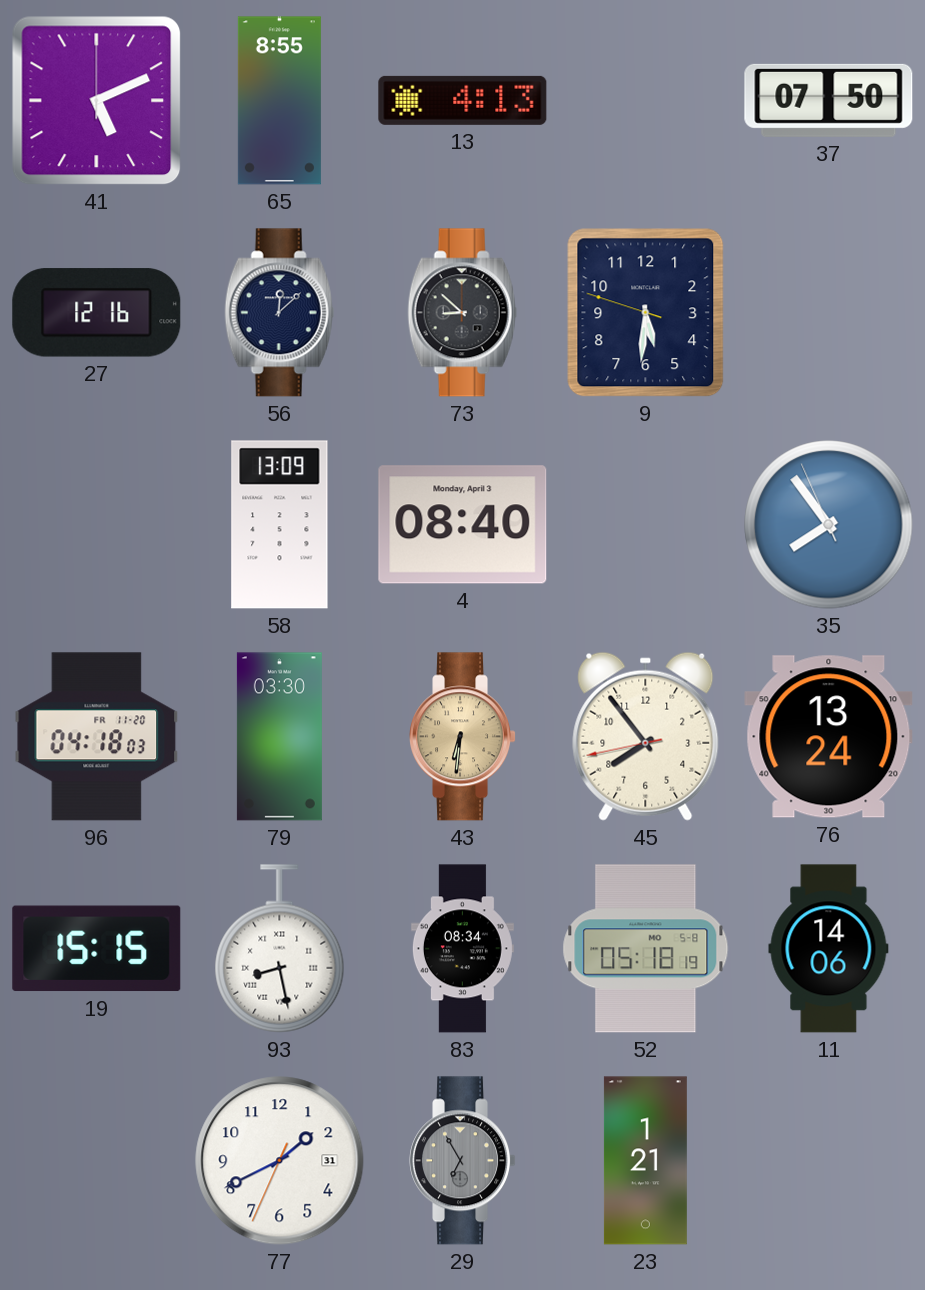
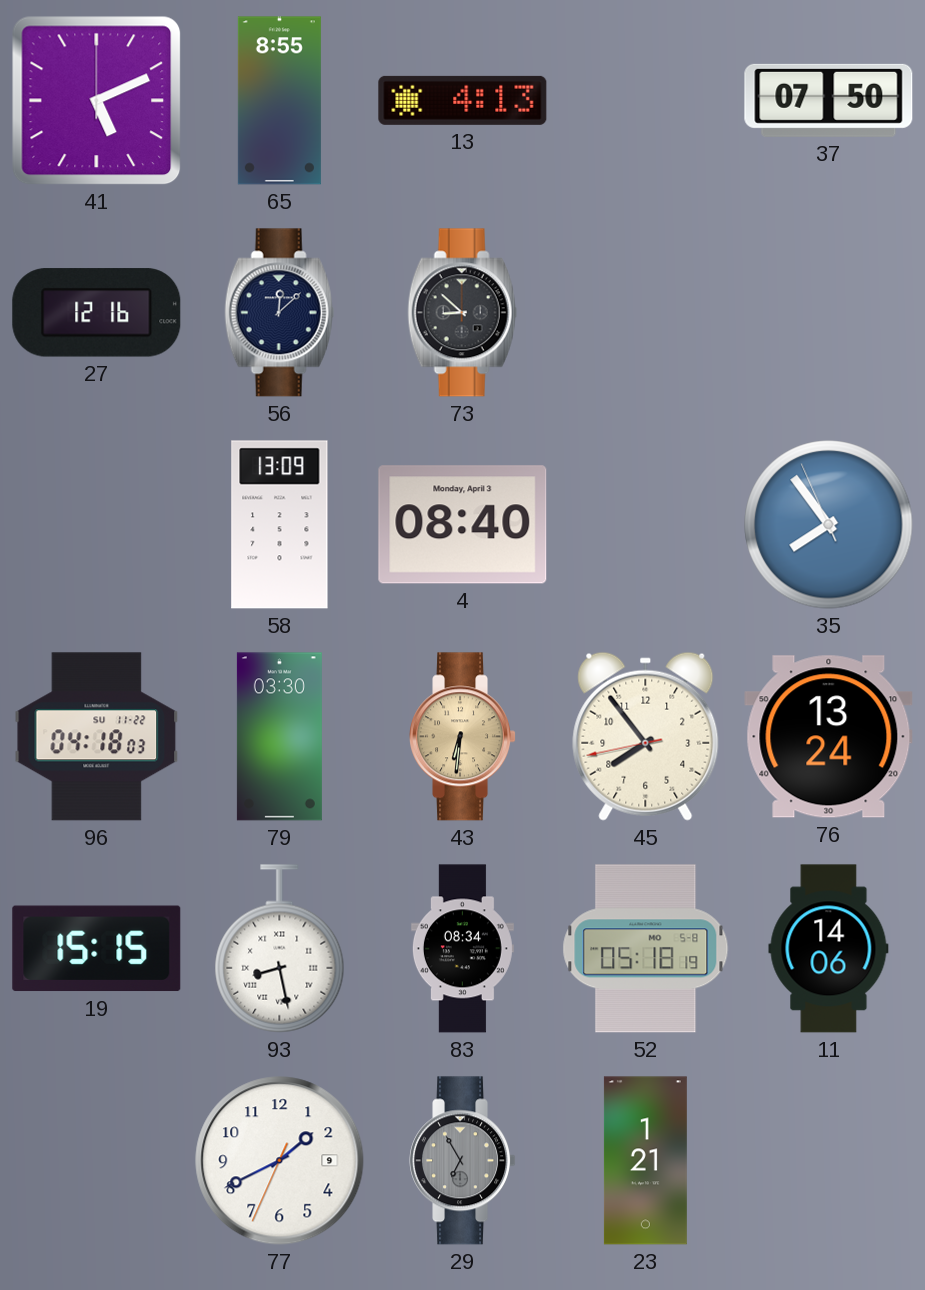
9: 5:30 -> none (646, 313)
96 date: FR 11-20 -> SU 11-22 (97, 737)
77 date: 31 -> 9 (280, 1161)
